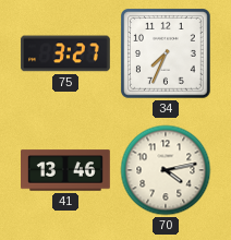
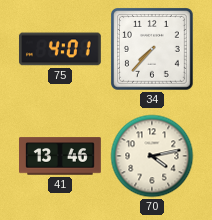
75: 3:27 -> 4:01 (60, 49)
34: 7:34 -> 7:37 (153, 50)
